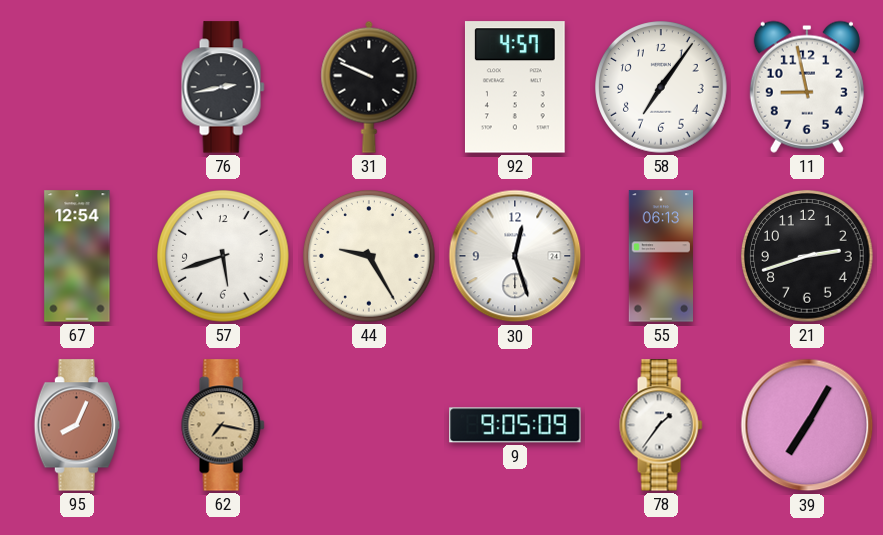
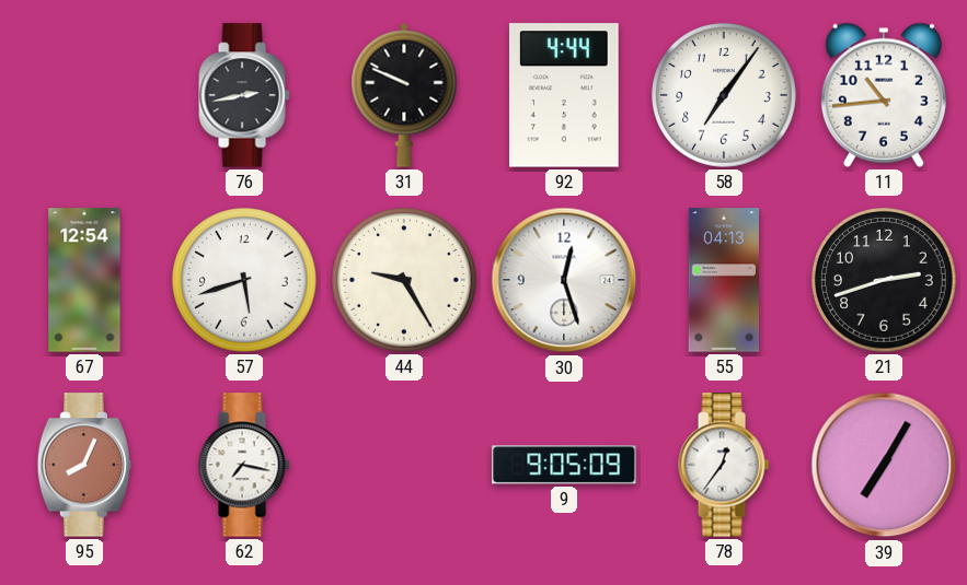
92: 4:57 -> 4:44 (564, 95)
11: 8:58 -> 10:44 (884, 95)
55: 06:13 -> 04:13 (724, 280)
62 dial: champagne -> white (244, 465)
78: 1:36 -> 12:36 (724, 465)
